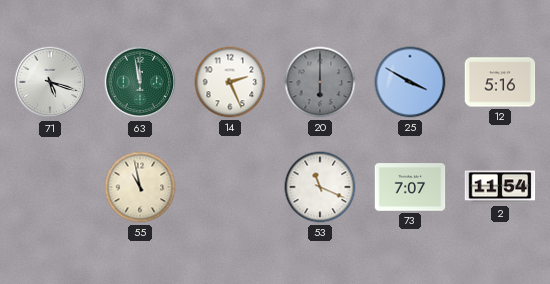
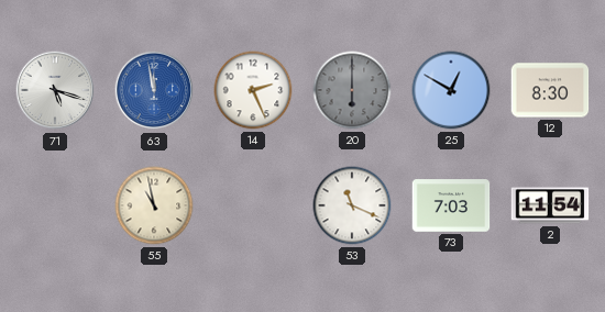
63 dial: green -> blue (154, 90)
25: 3:50 -> 12:50 (451, 90)
12: 5:16 -> 8:30 (550, 90)
73: 7:07 -> 7:03 (451, 205)
